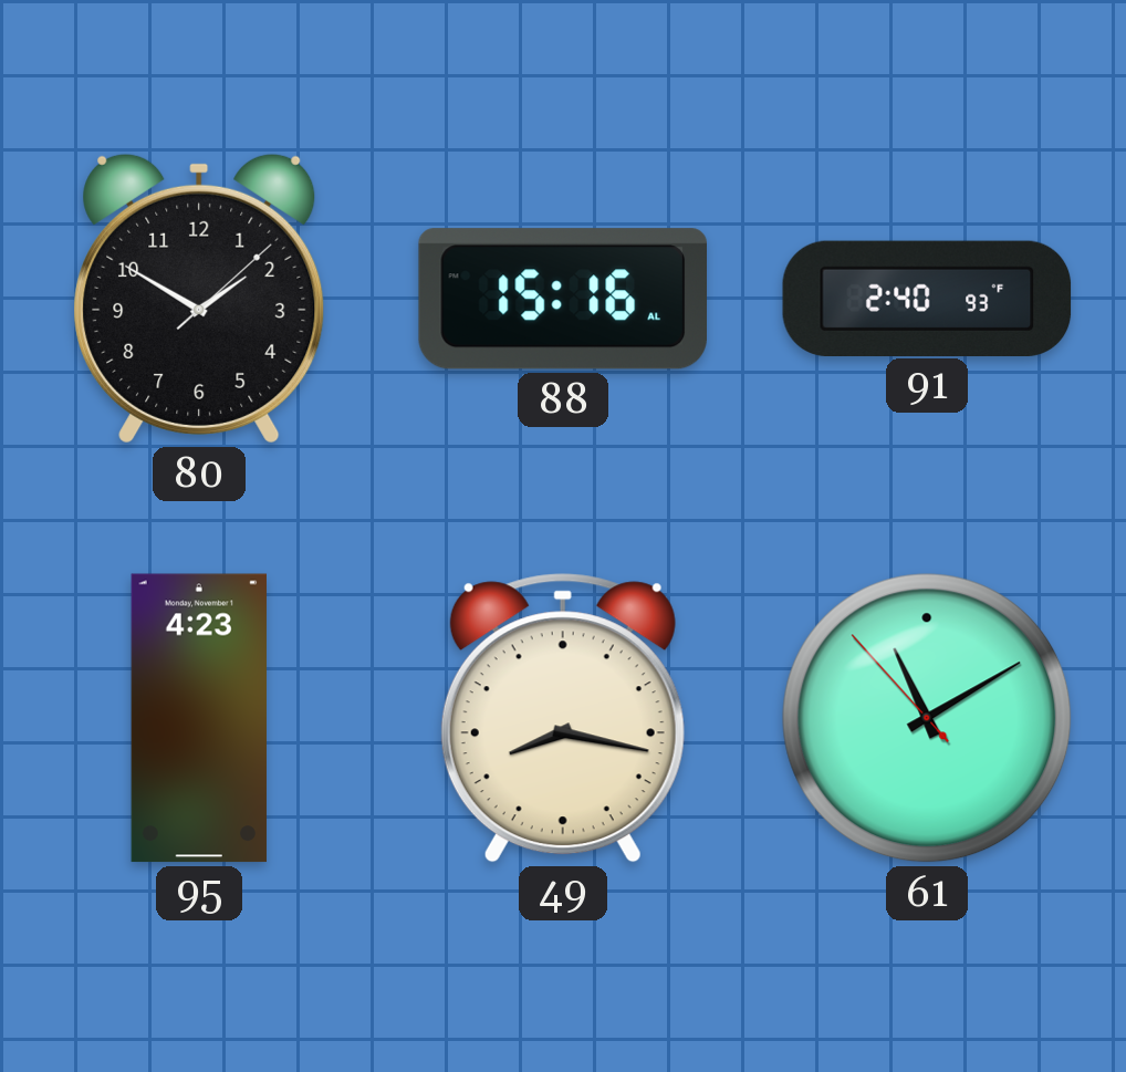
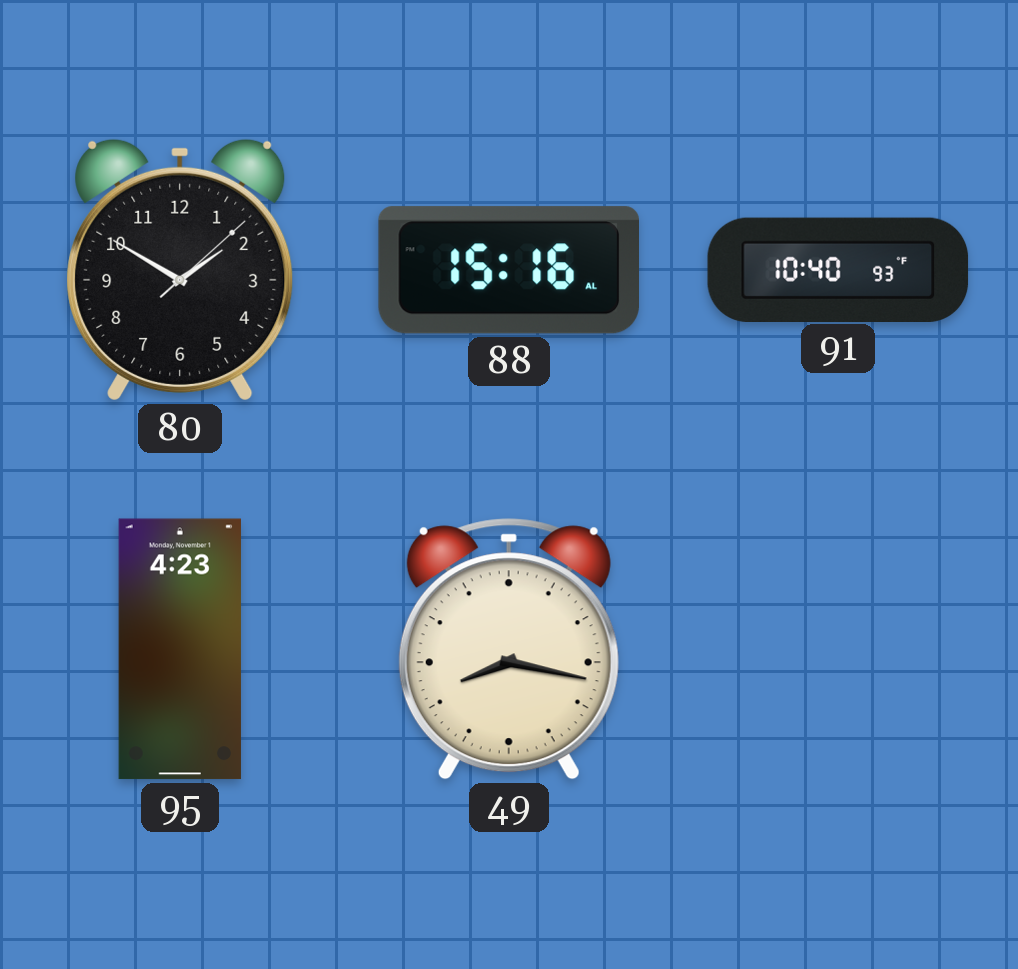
91: 2:40 -> 10:40 (838, 269)
61: 11:09 -> none (927, 718)
